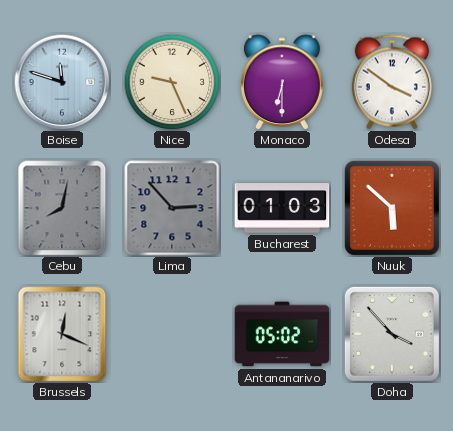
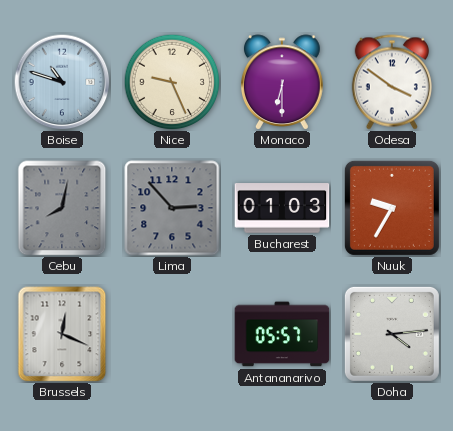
Boise: 11:48 -> 10:48 (62, 82)
Nuuk: 5:52 -> 9:35 (392, 208)
Antananarivo: 05:02 -> 05:57 (282, 334)
Doha: 3:53 -> 4:14 (392, 334)
